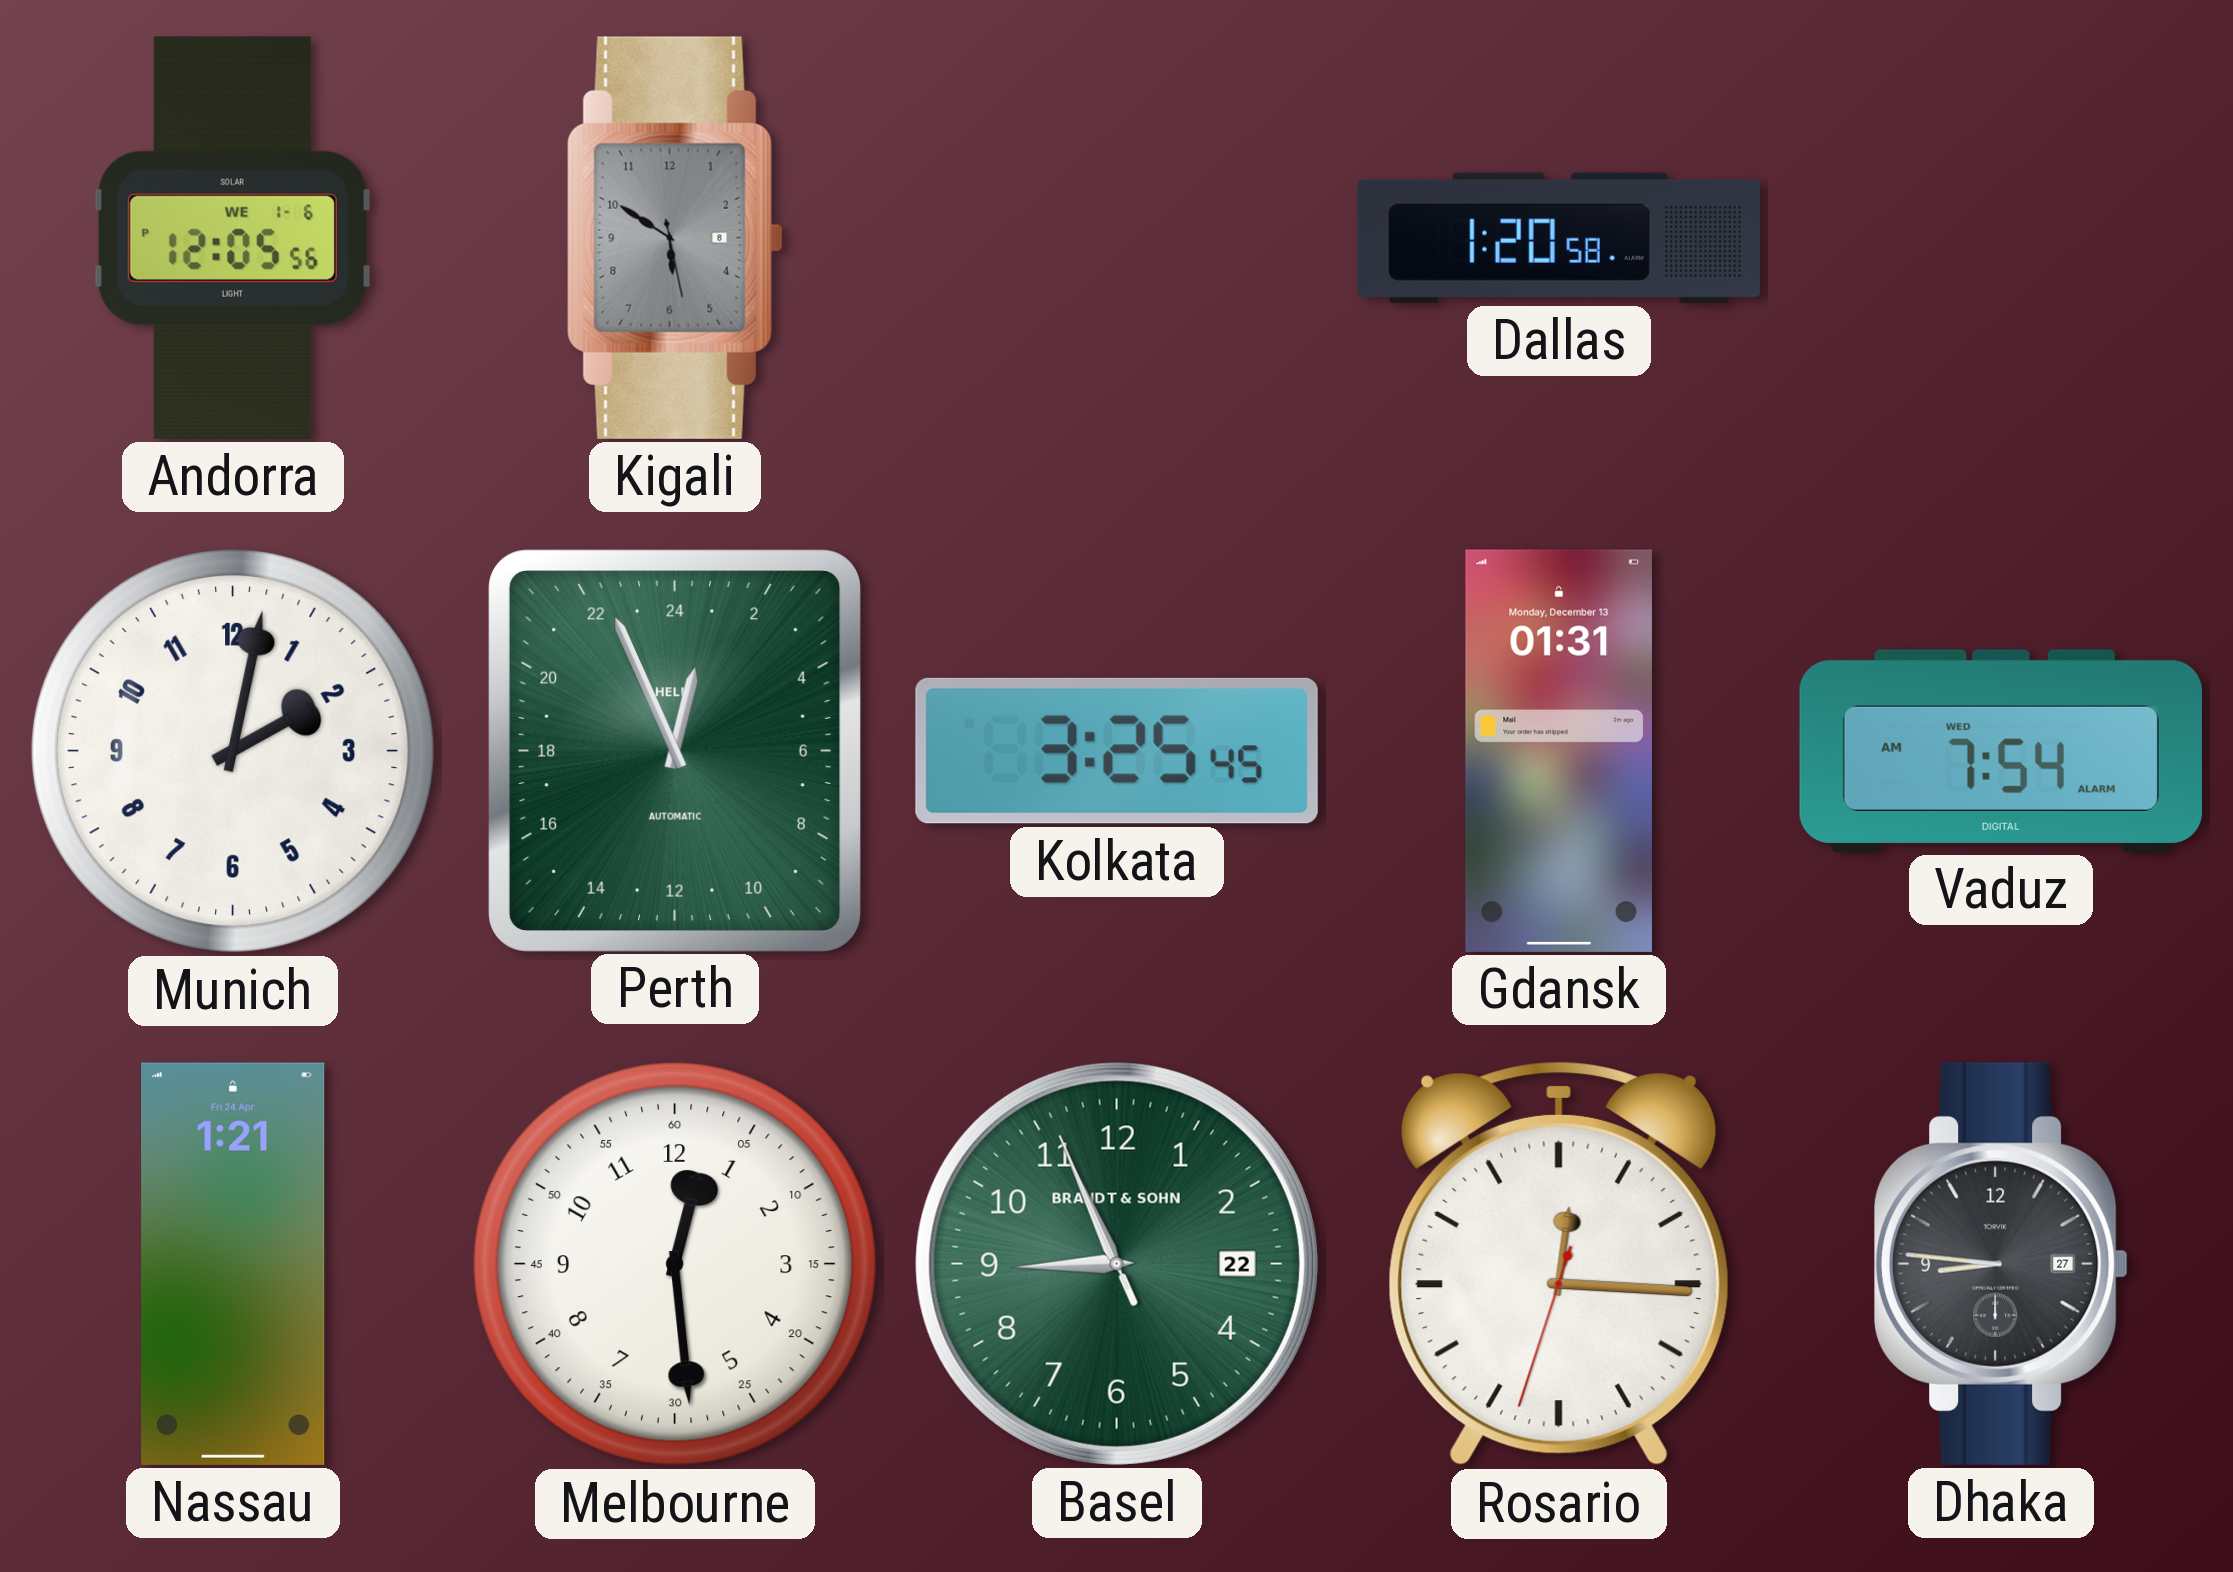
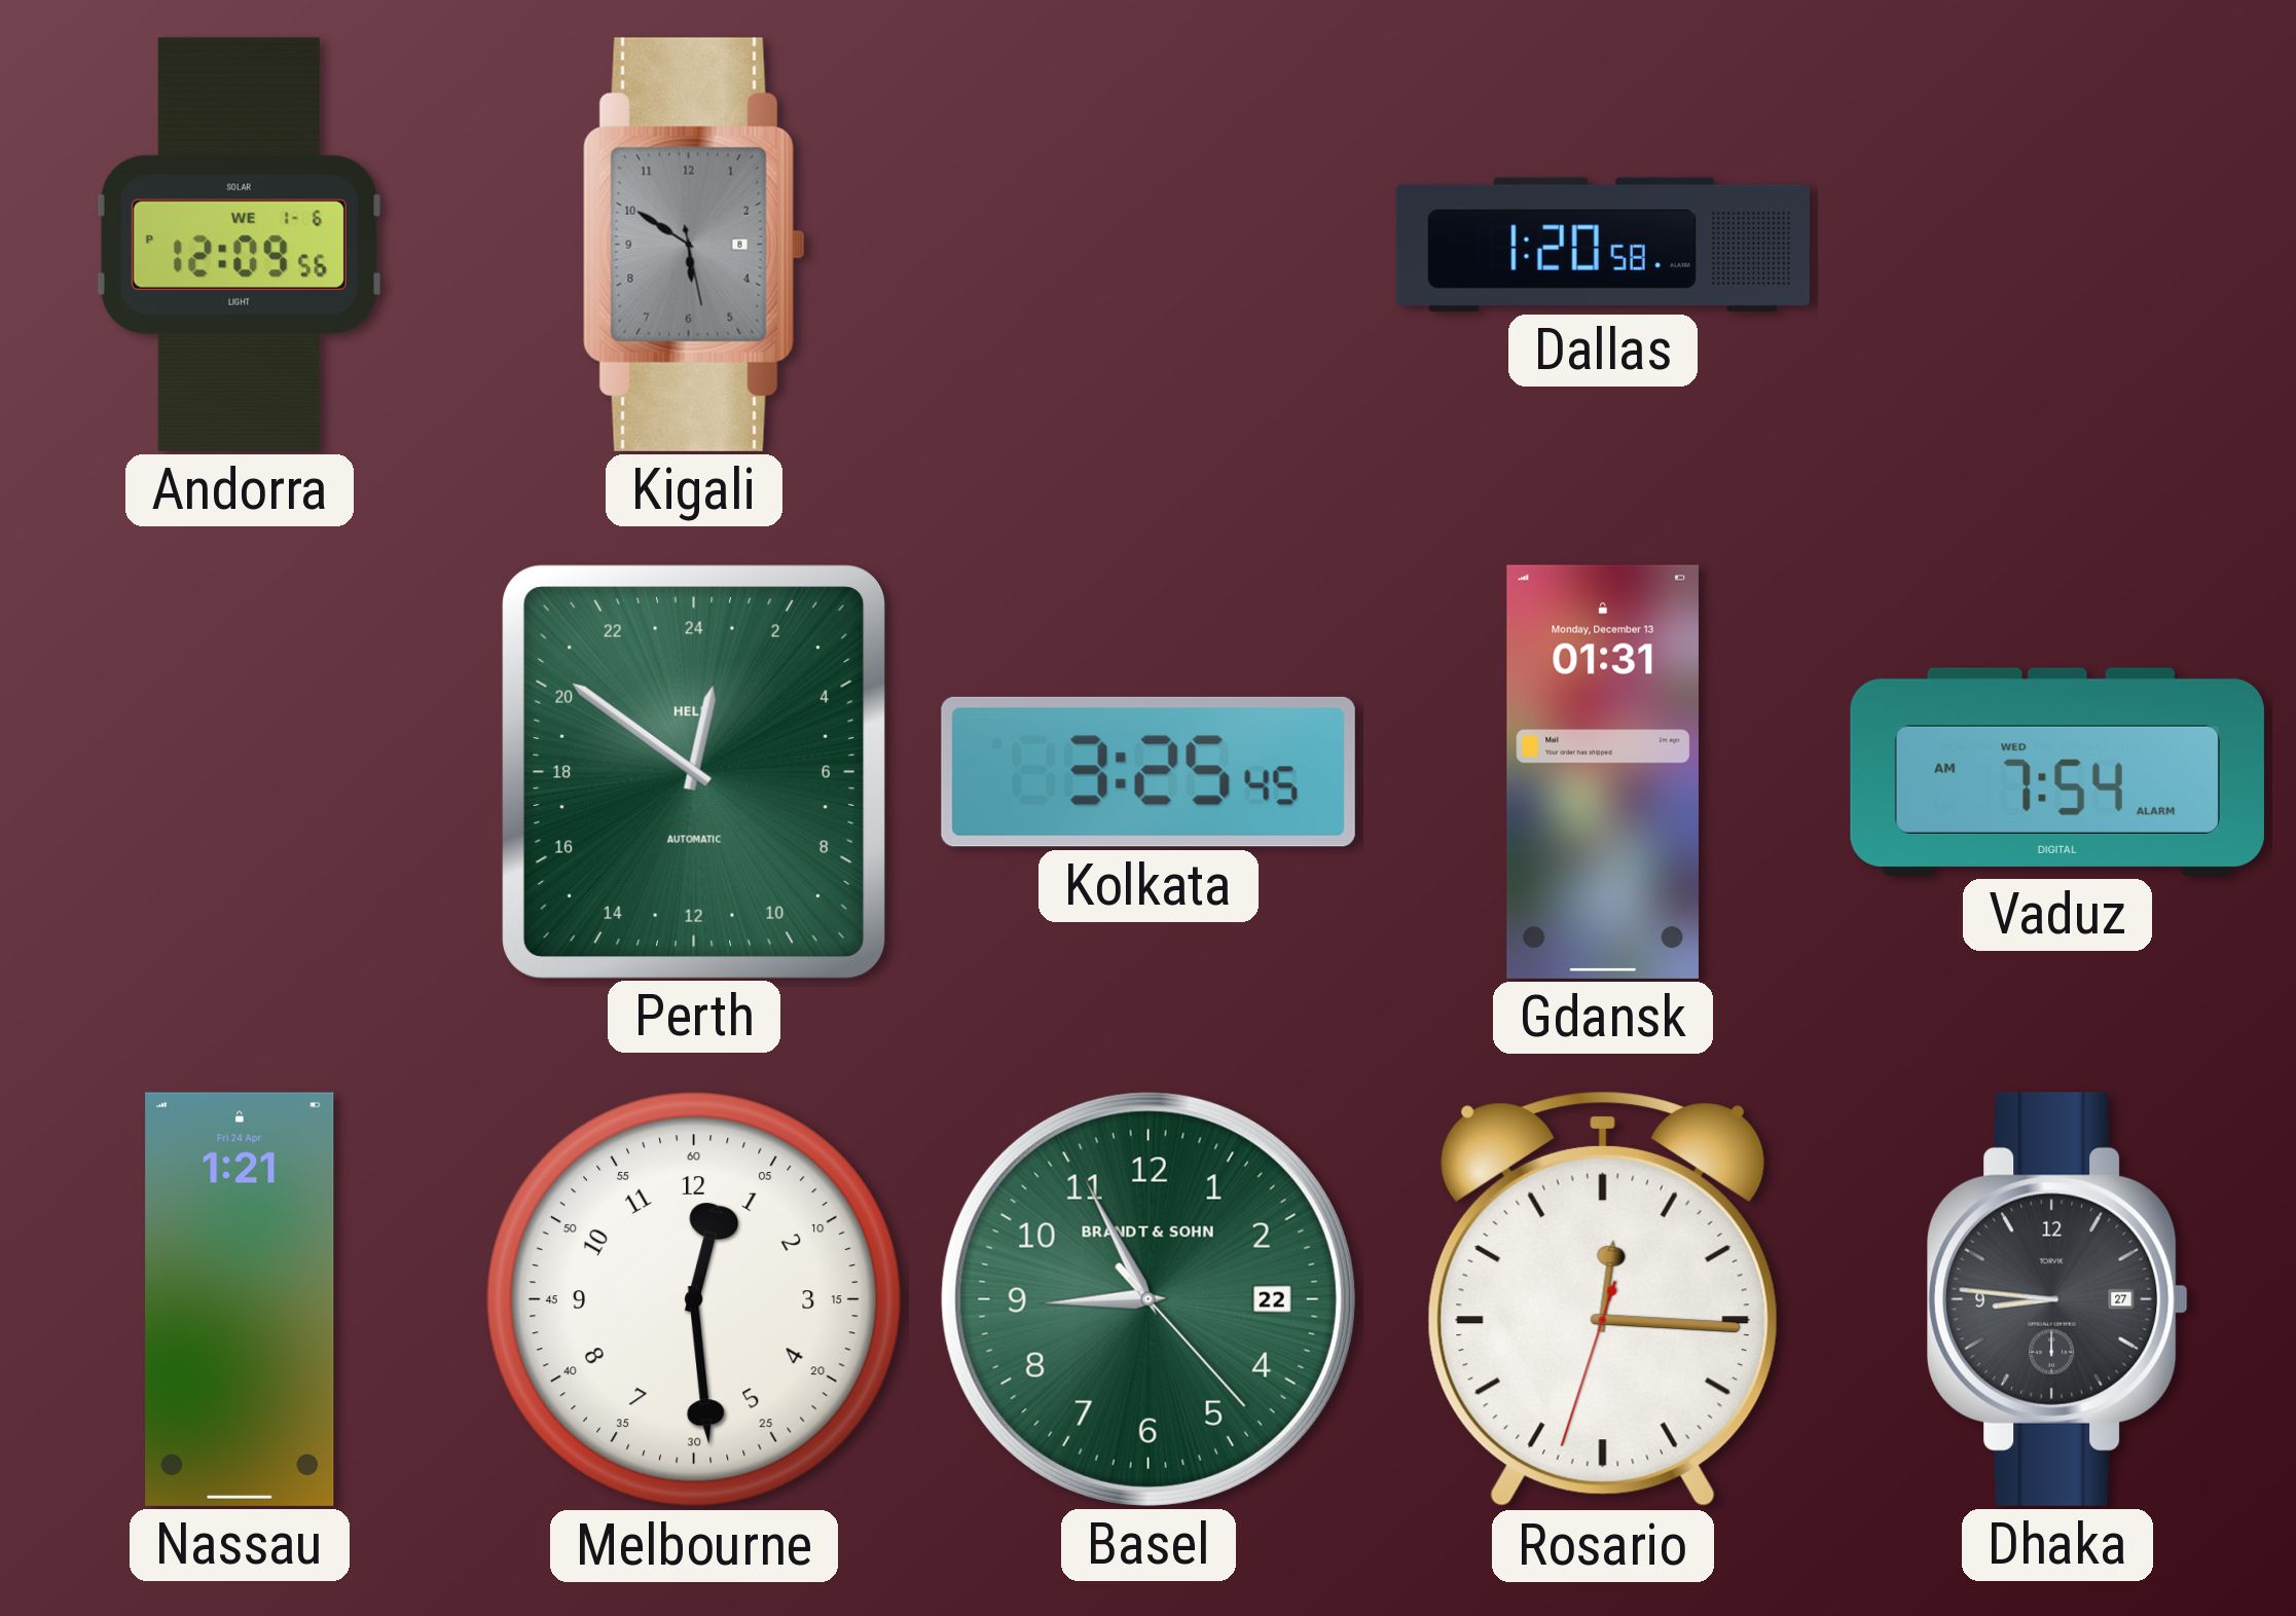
Andorra: 12:05 -> 12:09 (239, 245)
Munich: 2:02 -> none (233, 751)
Perth: 0:56 -> 0:51 (693, 771)
Basel: 8:55:56 -> 8:55:23 (1149, 1299)
